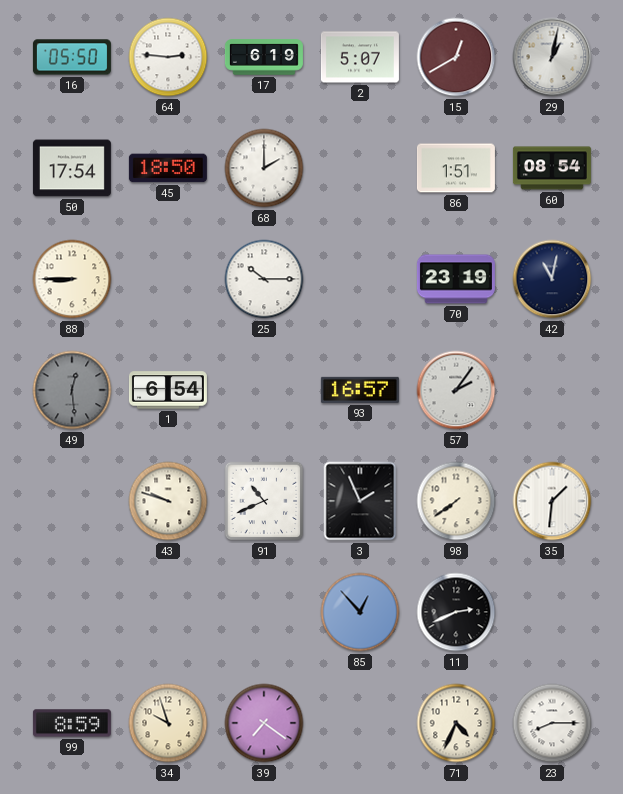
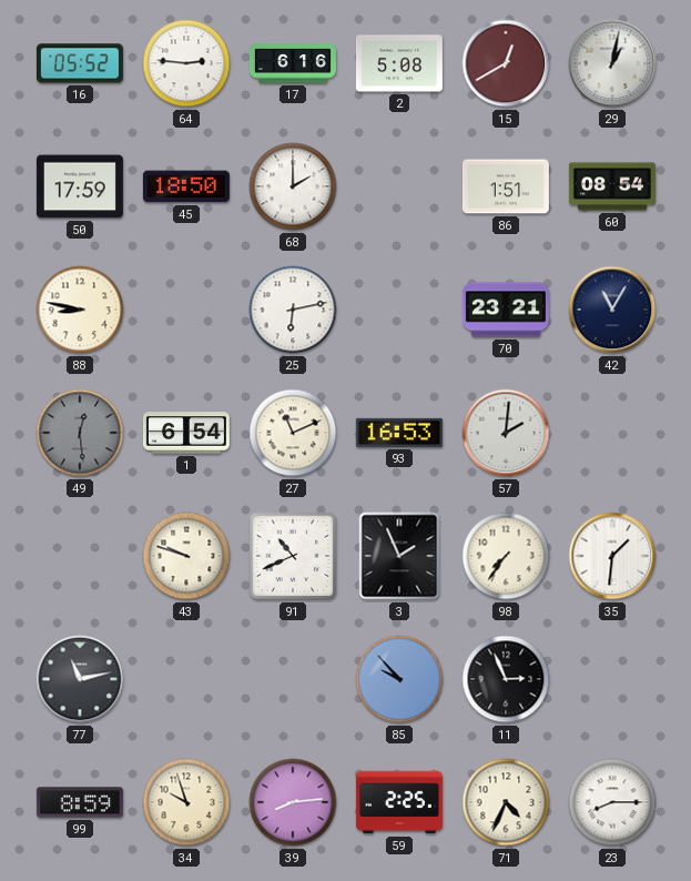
16: 05:50 -> 05:52 (80, 63)
17: 6:19 -> 6:16 (293, 63)
2: 5:07 -> 5:08 (399, 63)
50: 17:54 -> 17:59 (80, 186)
88: 8:45 -> 8:47 (80, 310)
25: 10:15 -> 6:13 (293, 310)
70: 23:19 -> 23:21 (506, 310)
42: 11:02 -> 11:05 (612, 310)
27: none -> 11:11 (293, 433)
93: 16:57 -> 16:53 (399, 433)
57: 2:06 -> 2:01 (506, 433)
98: 7:39 -> 7:36 (506, 556)
77: none -> 11:13 (80, 679)
85: 12:53 -> 9:53 (399, 679)
11: 2:41 -> 2:56 (506, 679)
39: 7:21 -> 8:14 (293, 802)
59: none -> 2:25 (399, 802)
